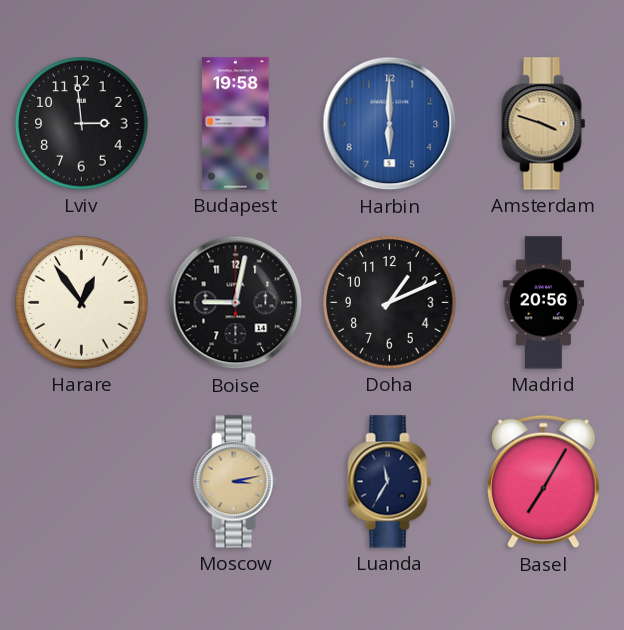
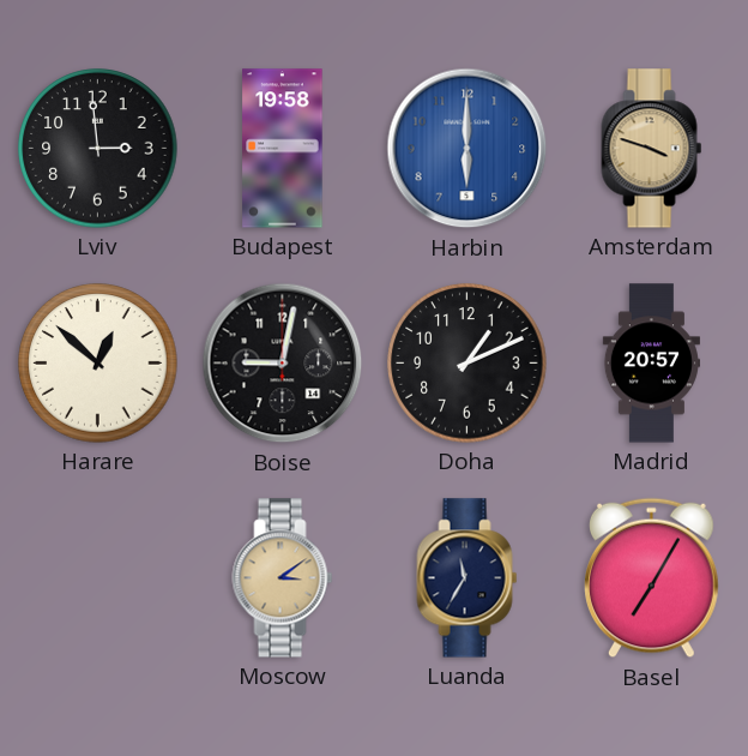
Harare: 12:54 -> 12:52 (98, 364)
Madrid: 20:56 -> 20:57 (651, 364)
Moscow: 3:13 -> 3:09 (283, 578)
